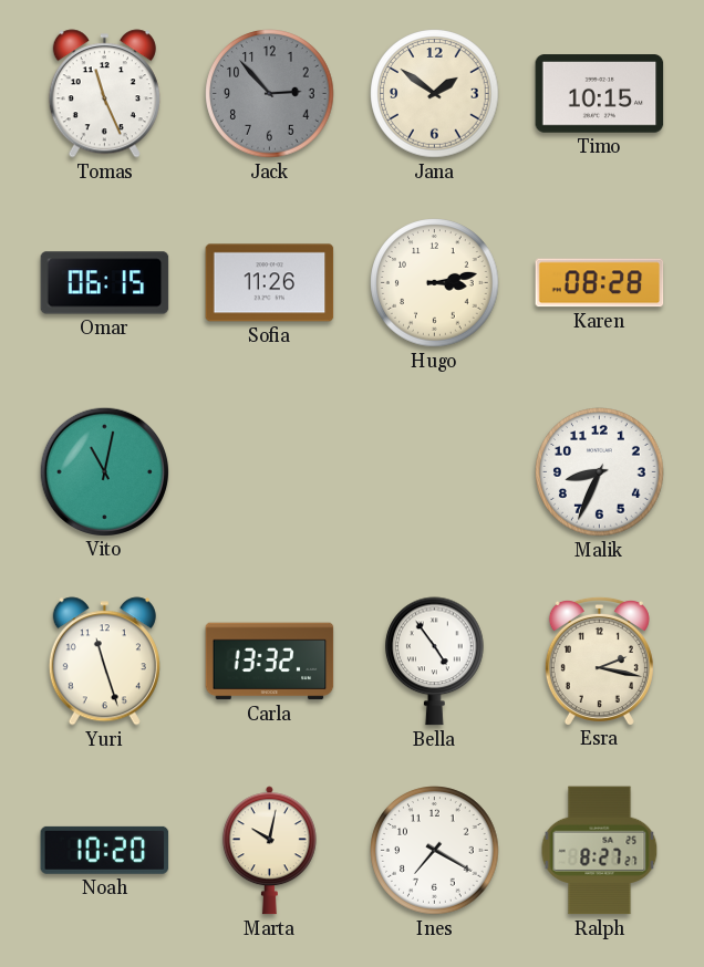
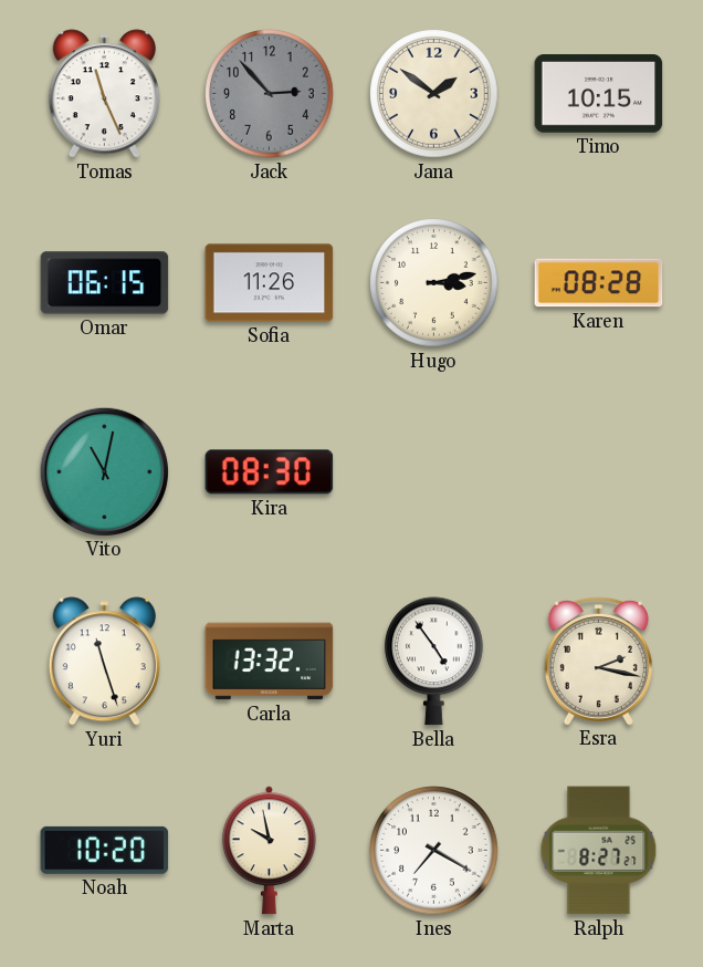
Kira: none -> 08:30 (270, 472)
Malik: 8:34 -> none (600, 472)
Marta: 10:02 -> 9:58 (269, 851)
